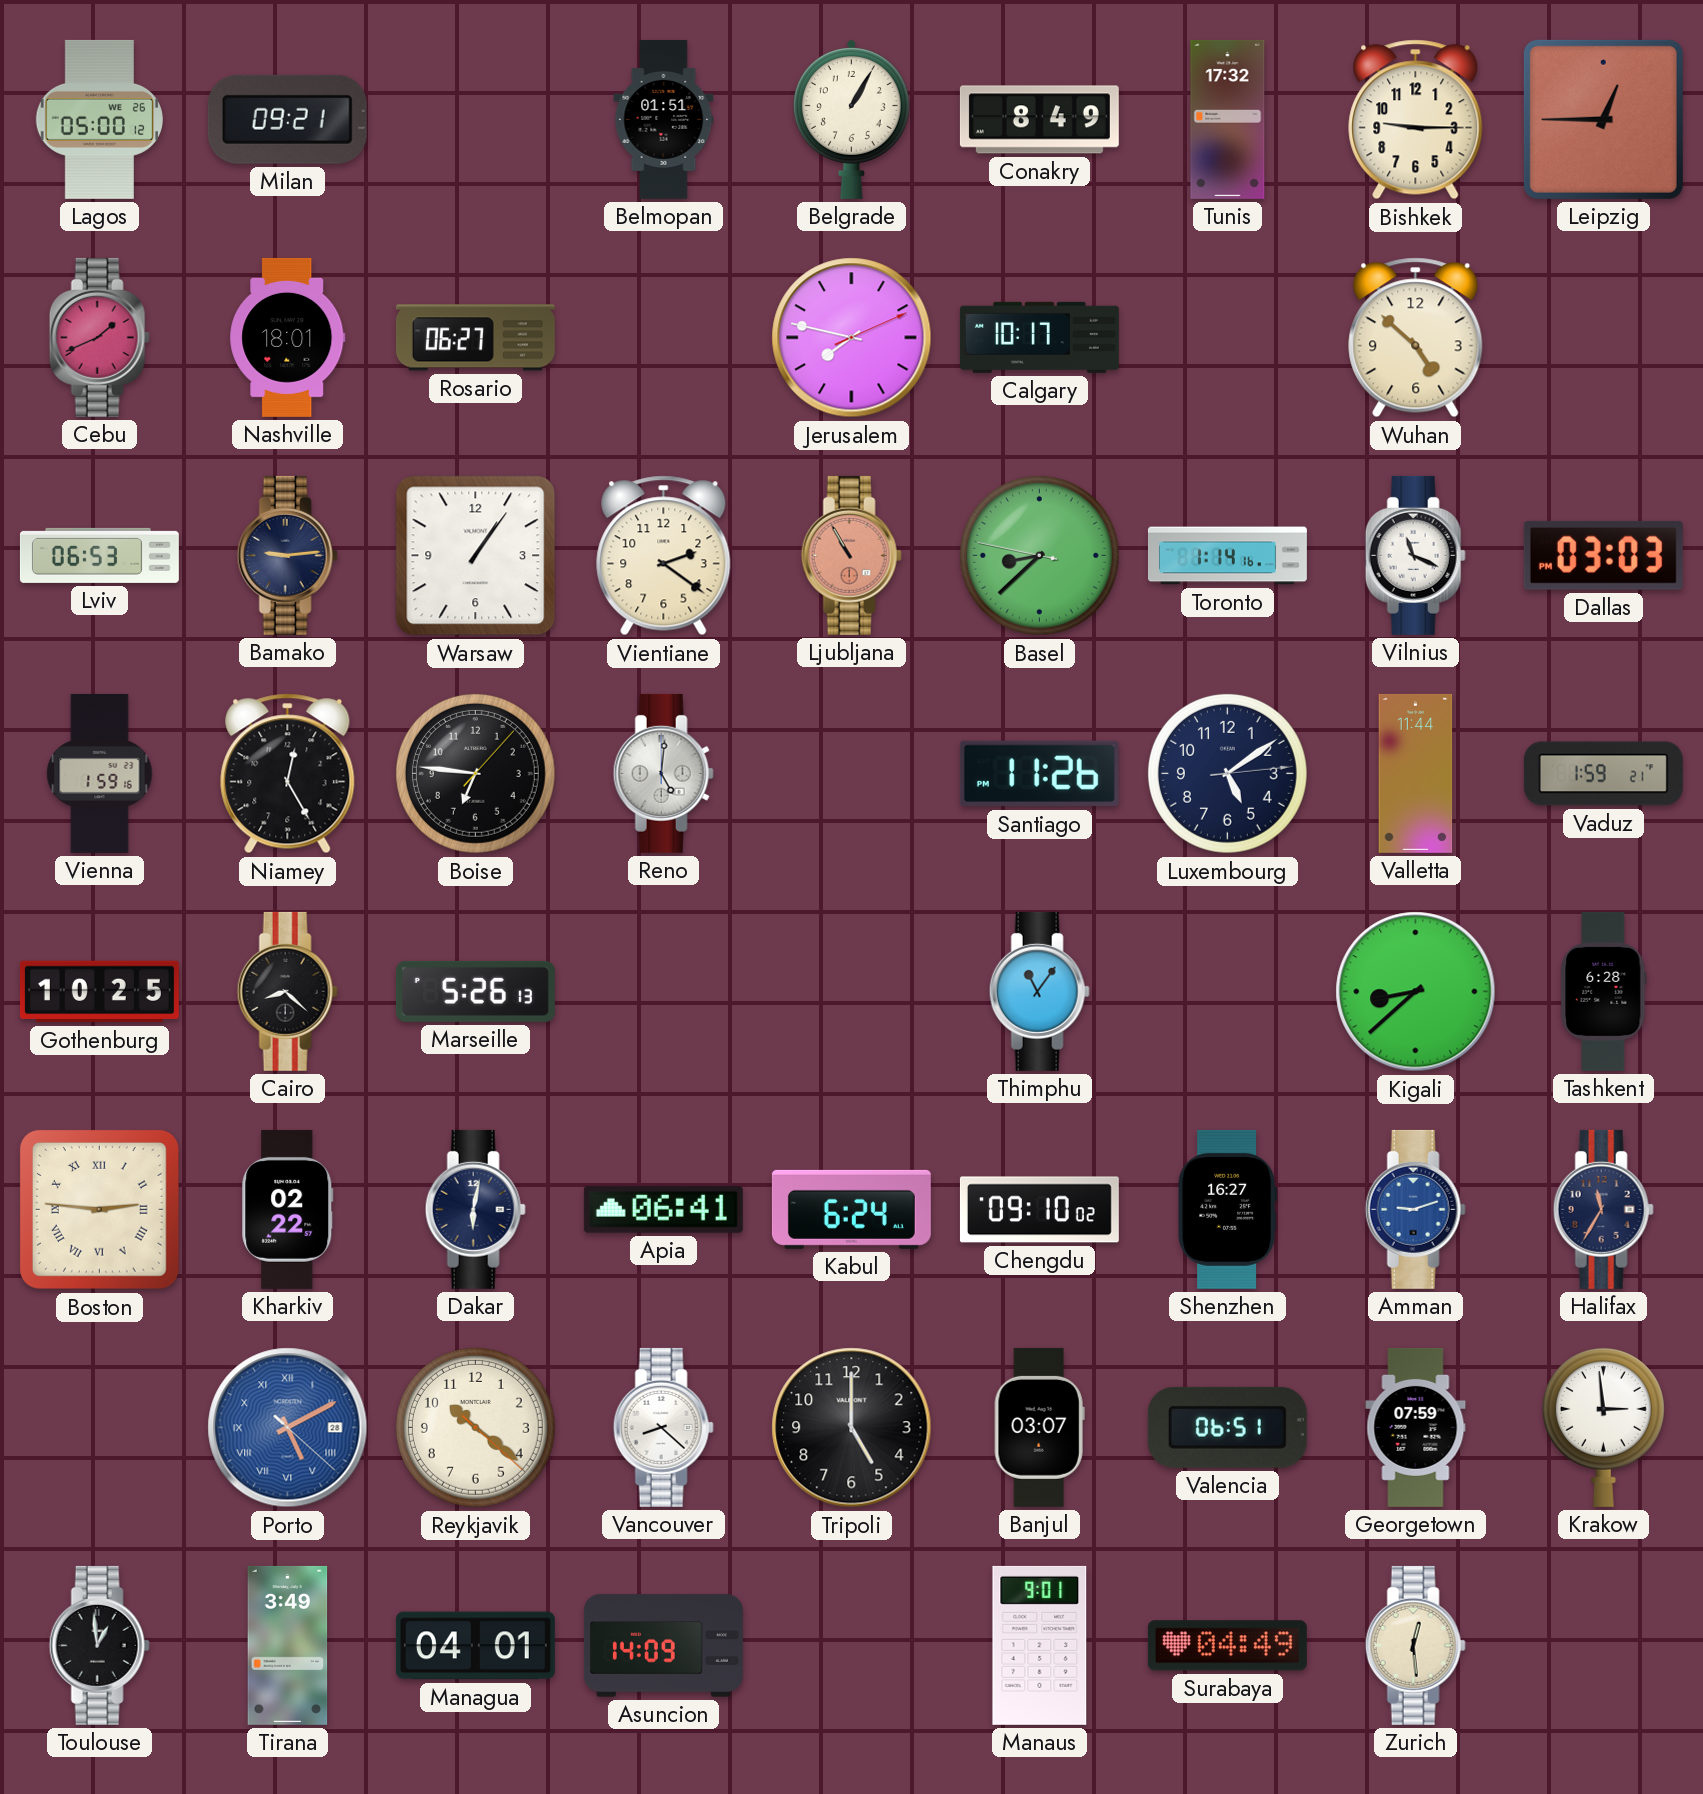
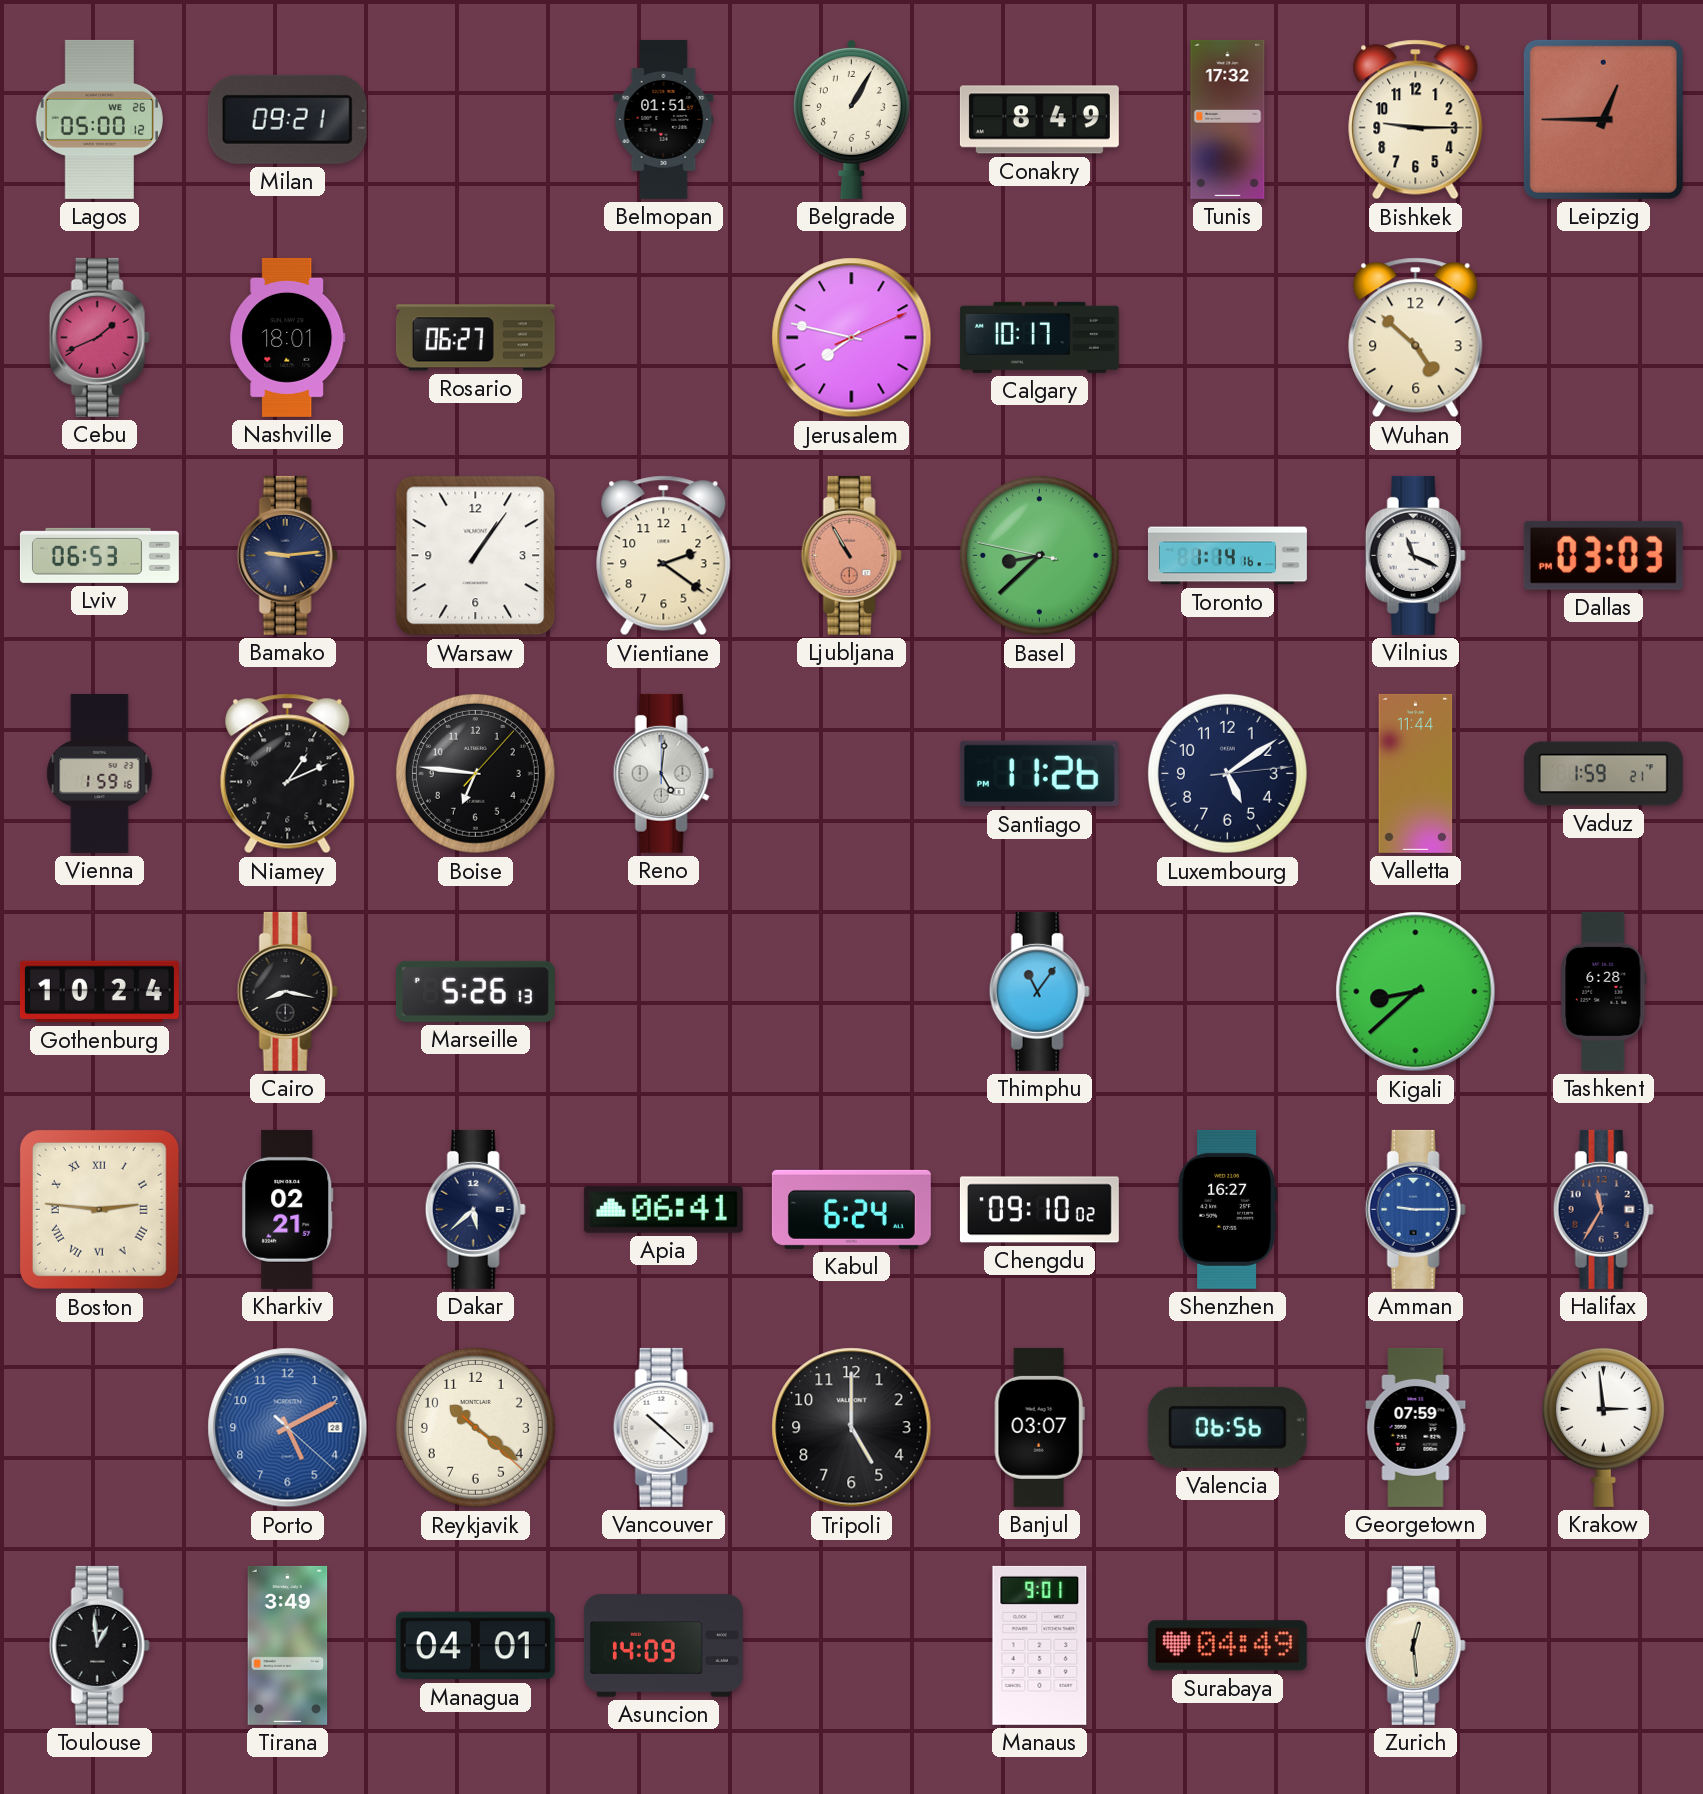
Niamey: 12:25 -> 1:11 (288, 774)
Gothenburg: 10:25 -> 10:24 (99, 992)
Cairo: 8:22 -> 8:17 (287, 991)
Kharkiv: 02:22 -> 02:21 (288, 1209)
Dakar: 6:02 -> 5:38 (475, 1209)
Amman: 9:12 -> 9:15 (1415, 1209)
Porto numerals: Roman -> Arabic (288, 1428)
Vancouver: 8:22 -> 10:22 (663, 1427)
Valencia: 06:51 -> 06:56 (1227, 1427)
